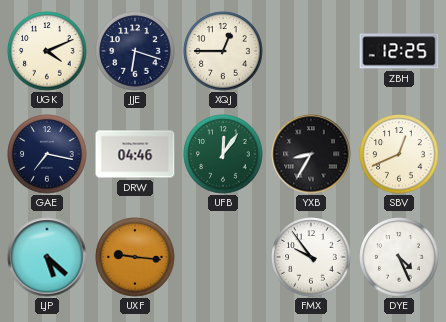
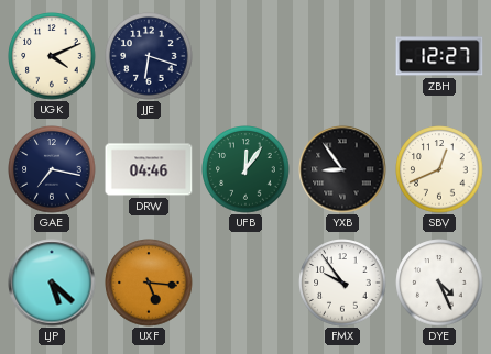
XQJ: 12:45 -> none (223, 51)
ZBH: 12:25 -> 12:27 (439, 56)
YXB: 8:35 -> 8:54 (342, 169)
UXF: 9:16 -> 5:16 (149, 283)
